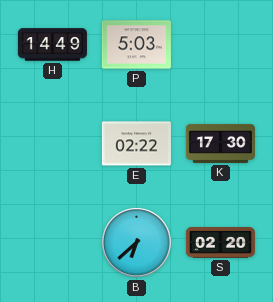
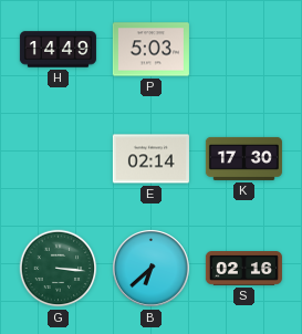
E: 02:22 -> 02:14 (150, 159)
G: none -> 3:16 (59, 269)
S: 02:20 -> 02:16 (243, 269)
